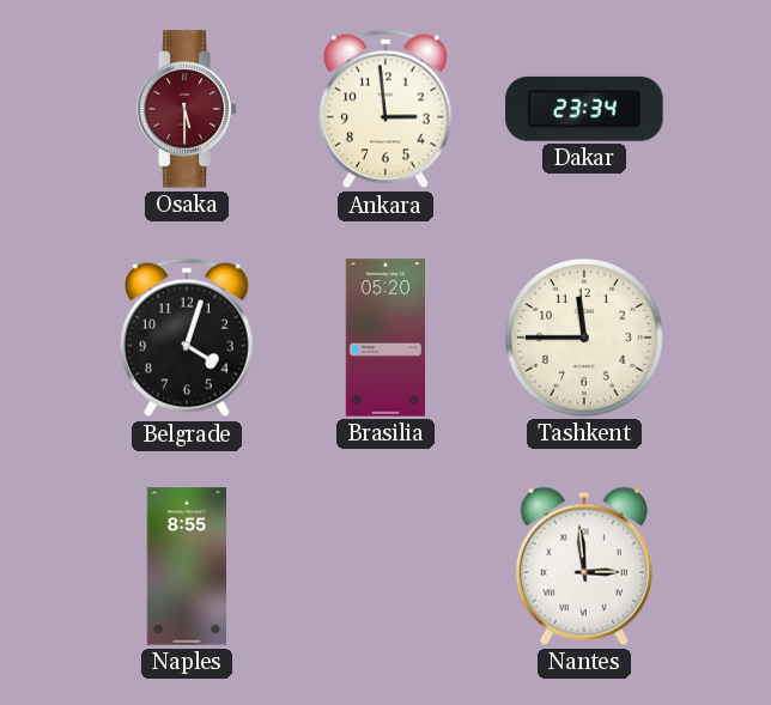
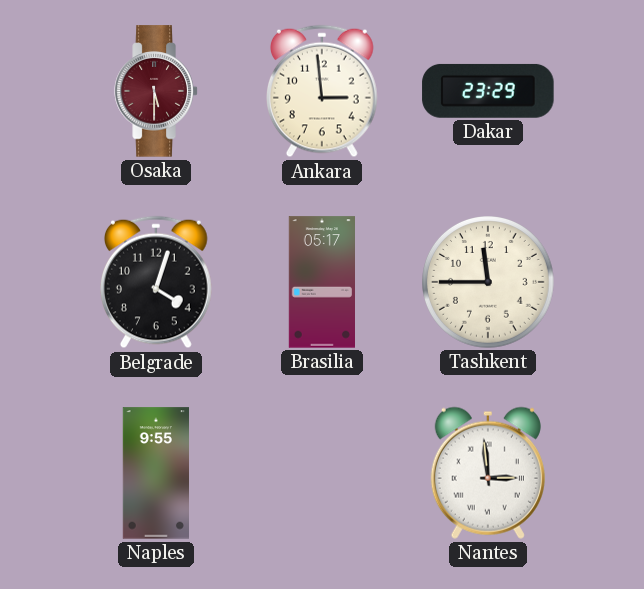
Dakar: 23:34 -> 23:29 (488, 91)
Brasilia: 05:20 -> 05:17 (321, 282)
Naples: 8:55 -> 9:55 (155, 473)
